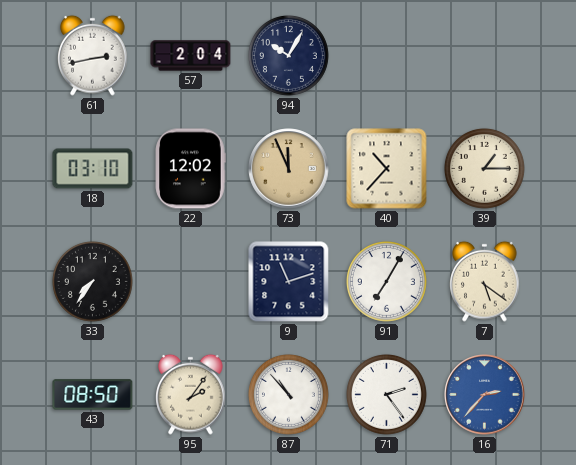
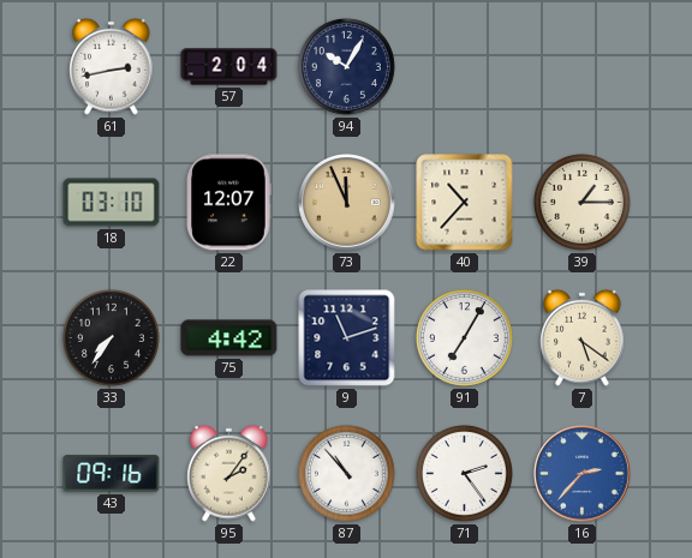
22: 12:02 -> 12:07 (228, 203)
75: none -> 4:42 (229, 338)
43: 08:50 -> 09:16 (112, 474)
